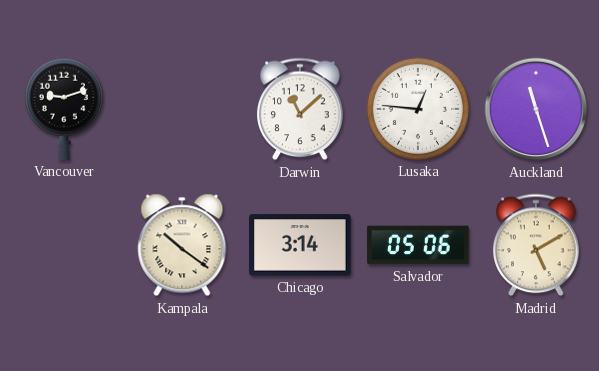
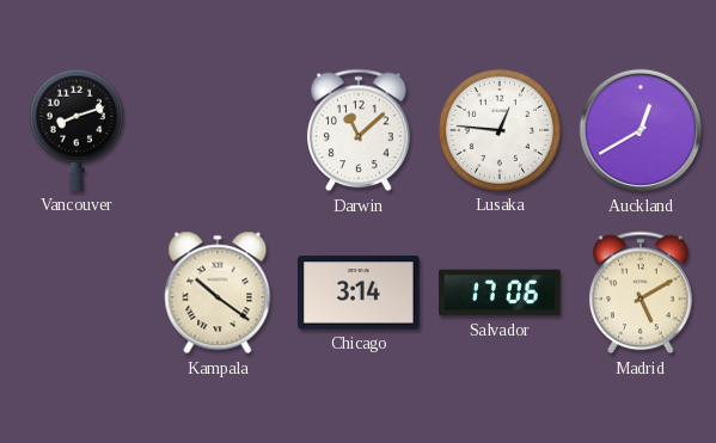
Vancouver: 9:12 -> 8:12 (77, 130)
Auckland: 11:27 -> 12:40 (641, 130)
Salvador: 05:06 -> 17:06 (500, 293)
